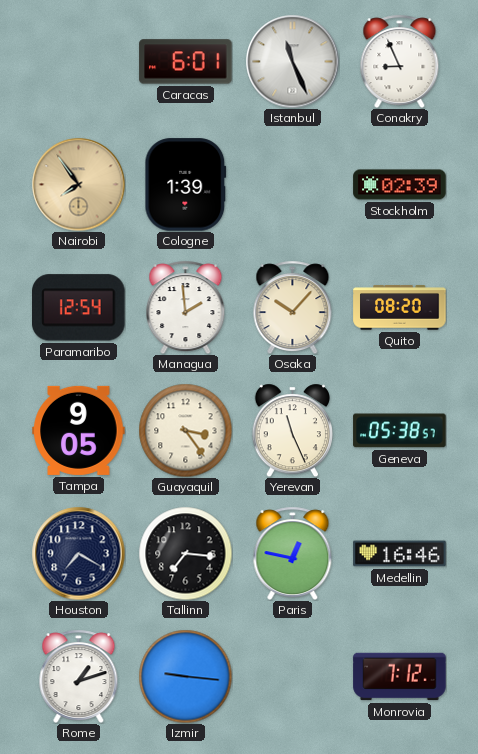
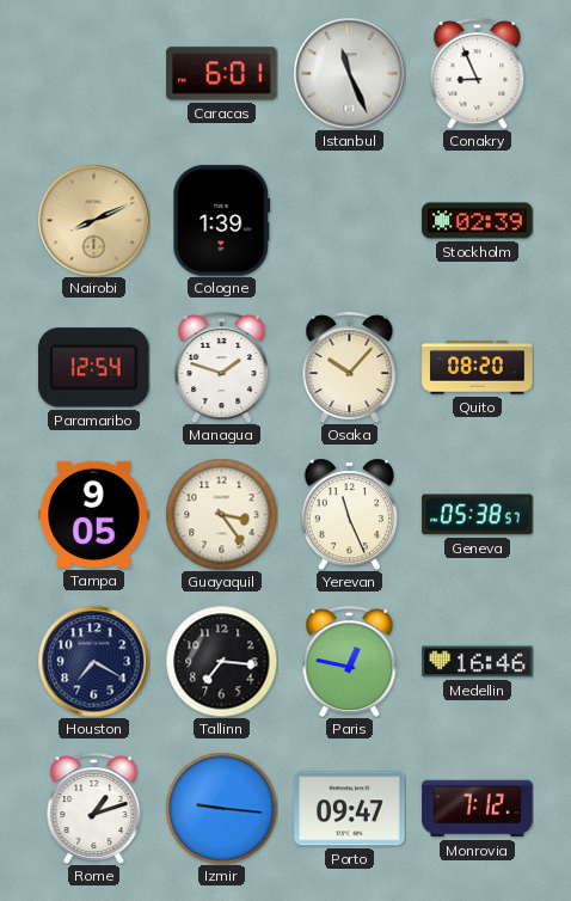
Nairobi: 7:54 -> 8:11 (93, 220)
Managua: 1:59 -> 1:48 (222, 367)
Porto: none -> 09:47 (350, 809)
